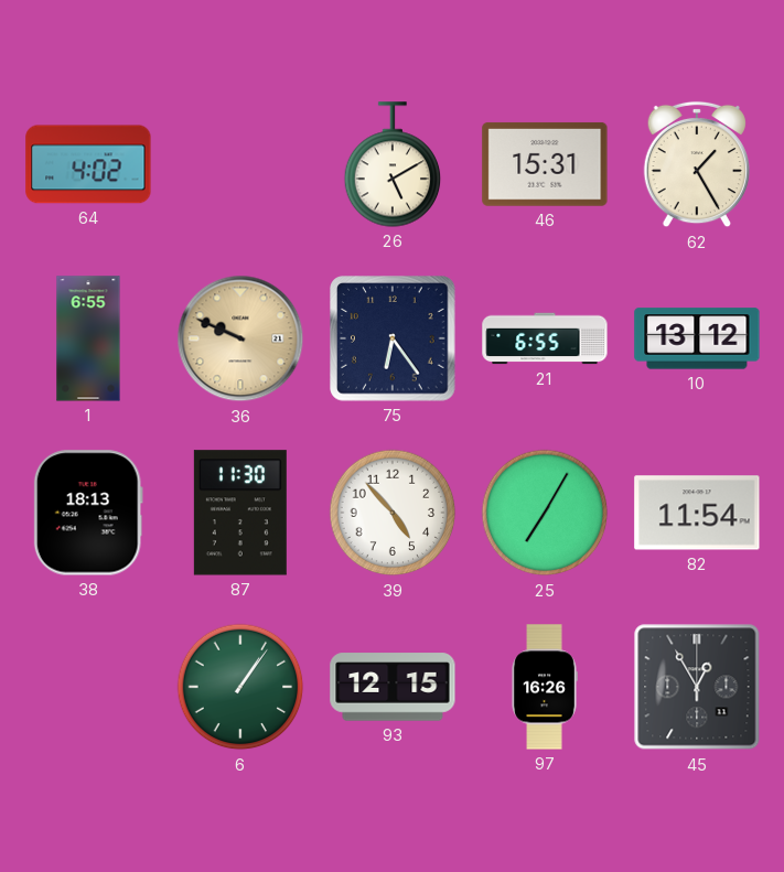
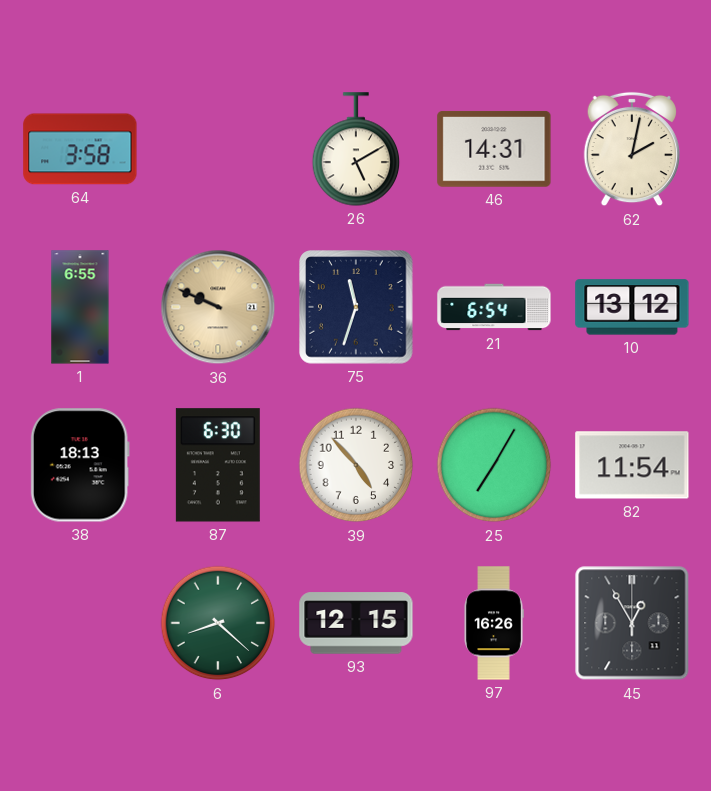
64: 4:02 -> 3:58 (80, 149)
46: 15:31 -> 14:31 (494, 149)
62: 1:25 -> 2:02 (632, 149)
75: 6:24 -> 11:33 (356, 307)
21: 6:55 -> 6:54 (494, 307)
87: 11:30 -> 6:30 (218, 465)
6: 1:06 -> 8:22 (218, 623)
